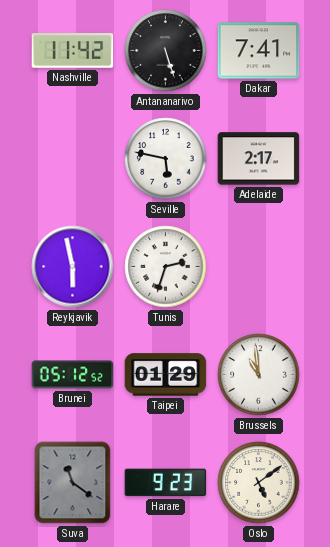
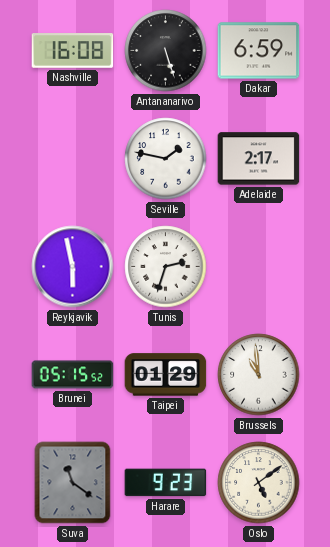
Nashville: 11:42 -> 16:08 (73, 51)
Dakar: 7:41 -> 6:59 (259, 51)
Seville: 5:47 -> 1:47 (166, 159)
Brunei: 05:12 -> 05:15 (73, 375)
